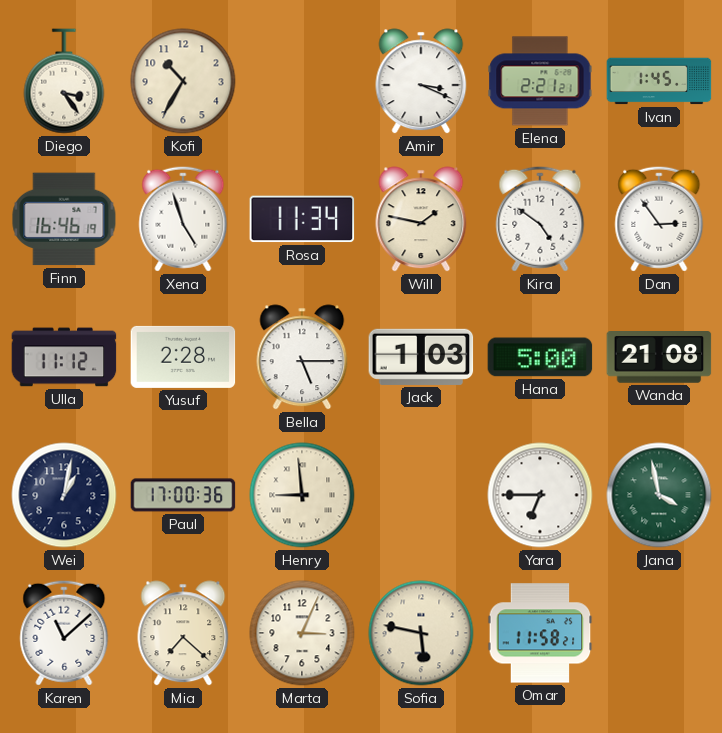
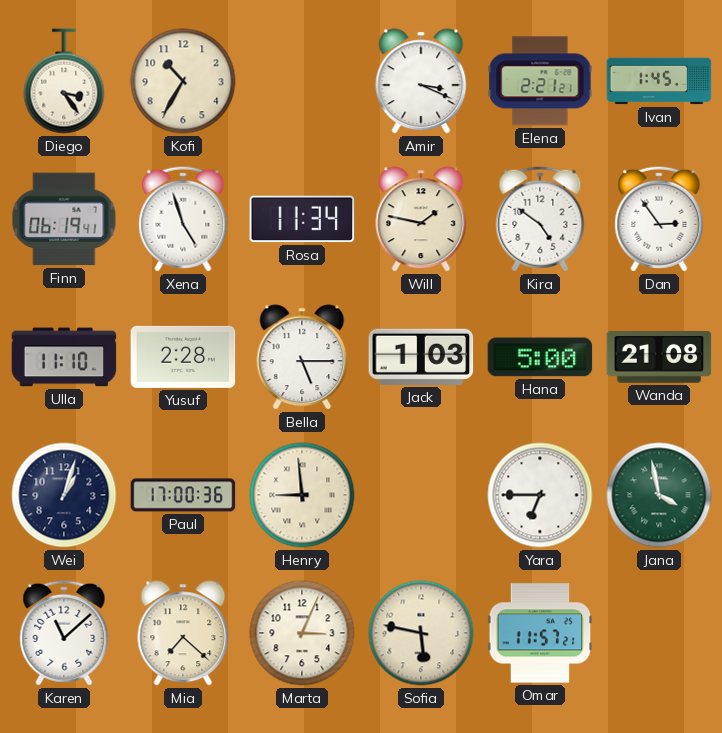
Finn: 16:46 -> 06:19 (64, 219)
Ulla: 11:12 -> 11:10 (64, 357)
Wei: 1:02 -> 1:03 (64, 495)
Omar: 11:58 -> 11:57 (540, 633)
